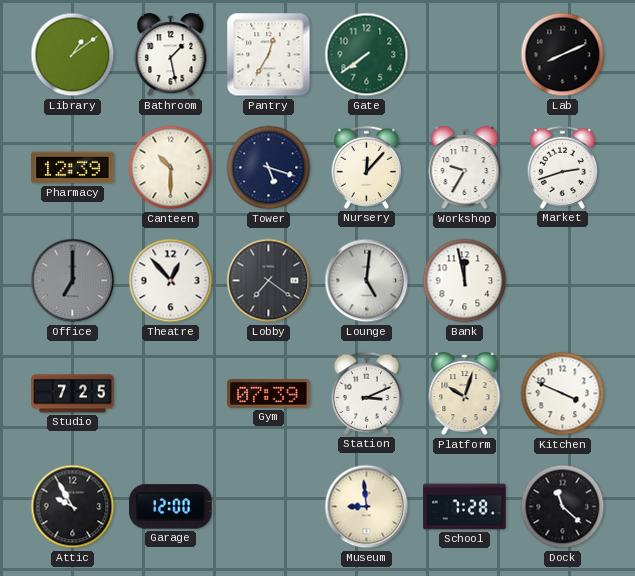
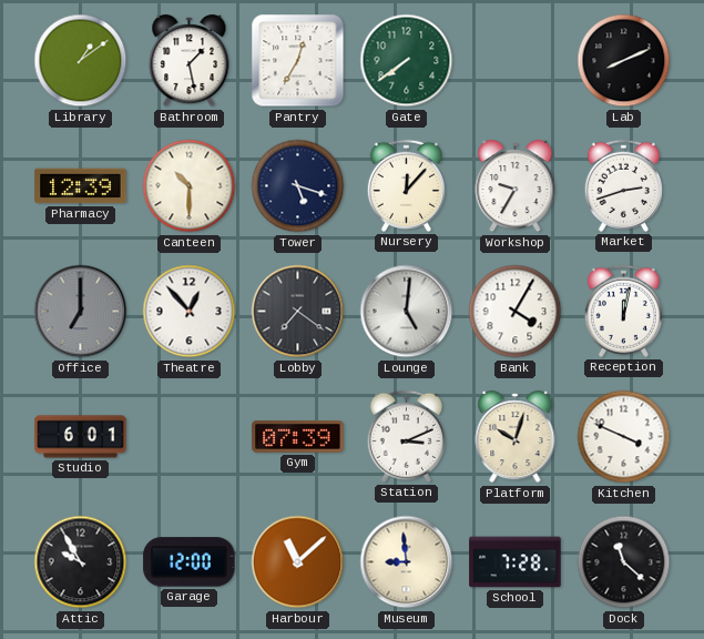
Bank: 11:58 -> 4:05 (516, 312)
Reception: none -> 12:02 (623, 311)
Studio: 7:25 -> 6:01 (81, 437)
Harbour: none -> 11:08 (298, 562)
